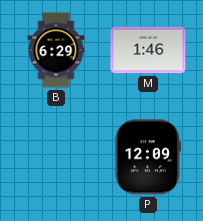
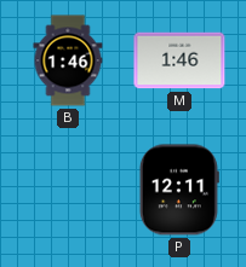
B: 6:29 -> 1:46 (68, 60)
P: 12:09 -> 12:11 (179, 190)
